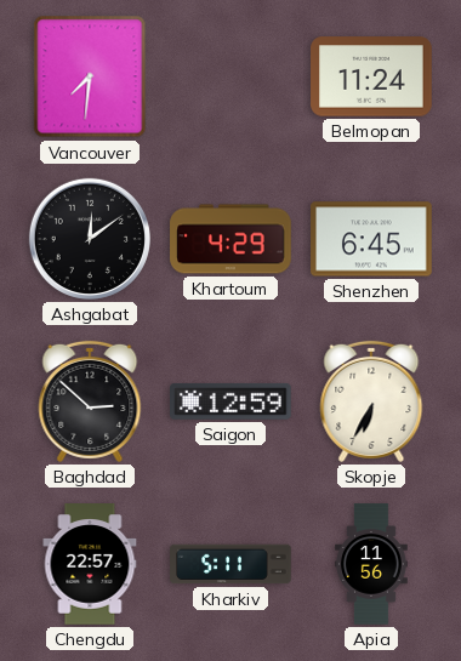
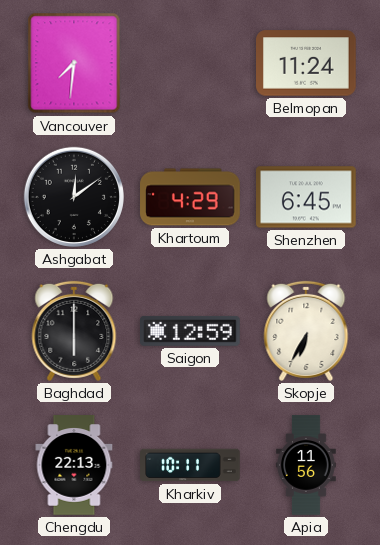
Baghdad: 2:52 -> 6:00 (74, 331)
Chengdu: 22:57 -> 22:13 (74, 465)
Kharkiv: 5:11 -> 10:11 (190, 465)
